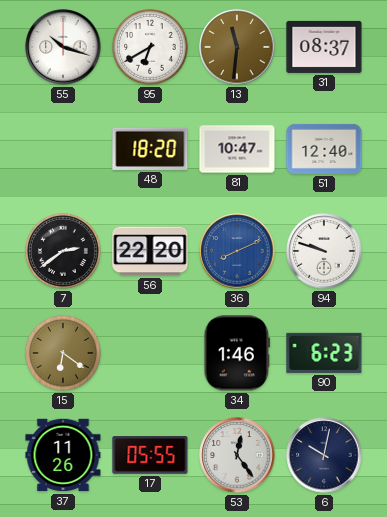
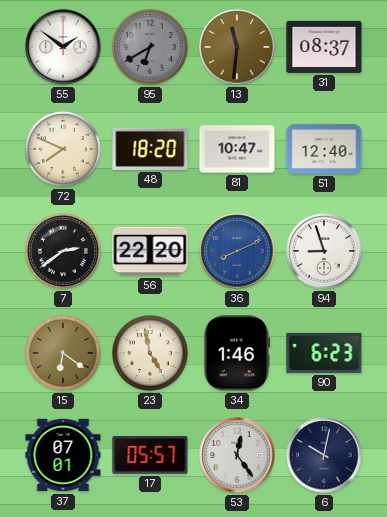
55: 10:18 -> 1:51 (63, 47)
95 dial: white -> grey (151, 48)
72: none -> 7:49 (64, 150)
94: 9:48 -> 8:57 (324, 251)
23: none -> 4:58 (151, 354)
37: 11:26 -> 07:01 (63, 455)
17: 05:55 -> 05:57 (150, 455)
